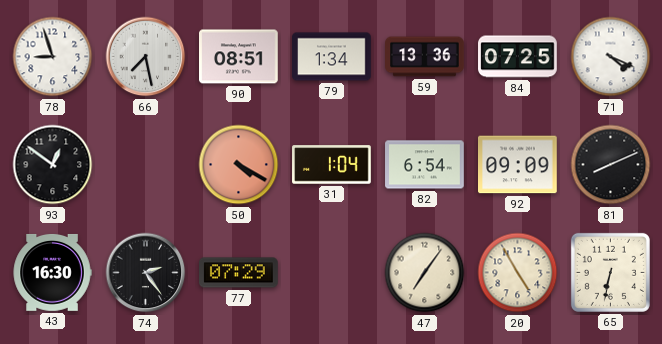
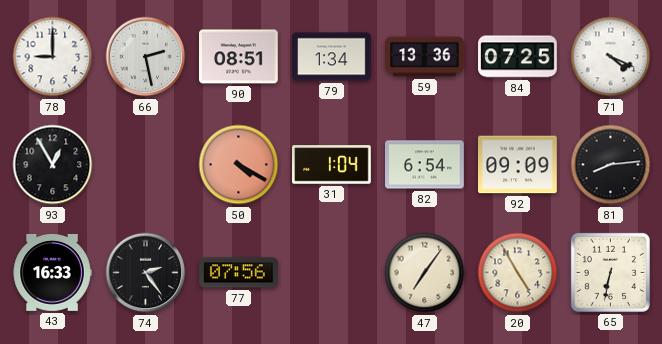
78: 8:57 -> 9:00 (53, 57)
66: 7:28 -> 2:28 (146, 57)
93: 12:51 -> 12:55 (53, 165)
81: 8:11 -> 8:14 (611, 165)
43: 16:30 -> 16:33 (52, 272)
77: 07:29 -> 07:56 (239, 273)
